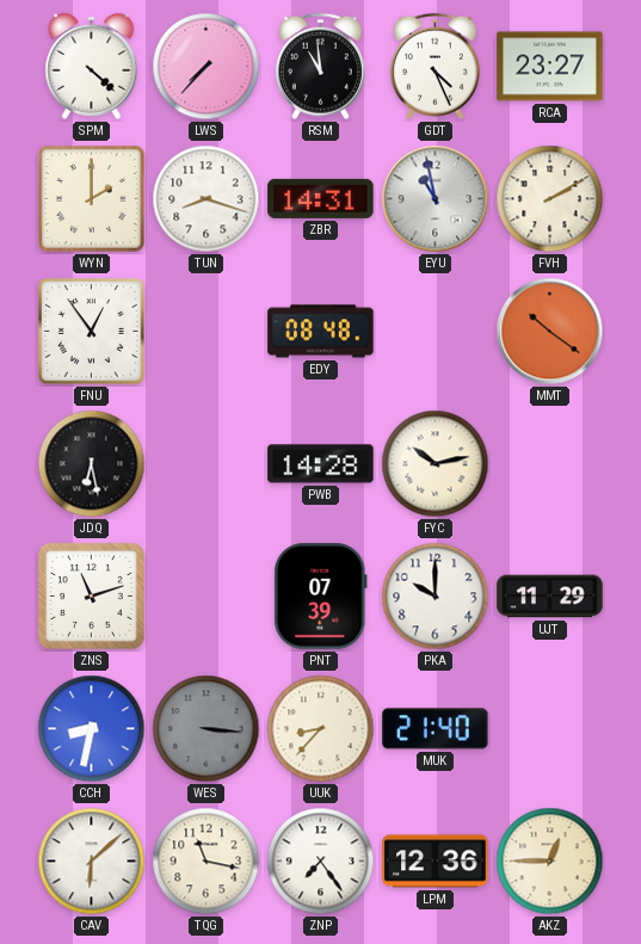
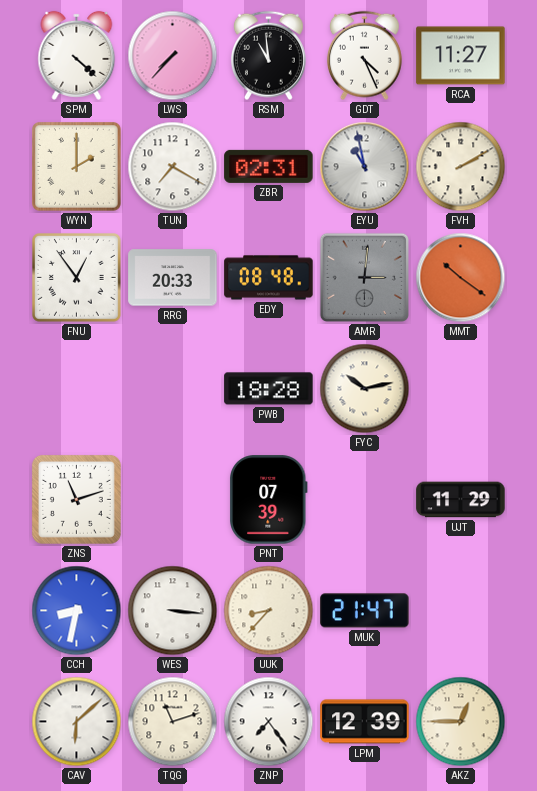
RCA: 23:27 -> 11:27 (461, 56)
TUN: 8:18 -> 7:20 (173, 167)
ZBR: 14:31 -> 02:31 (269, 166)
RRG: none -> 20:33 (173, 278)
AMR: none -> 3:01 (364, 277)
JDQ: 6:28 -> none (92, 464)
PWB: 14:28 -> 18:28 (269, 389)
PKA: 10:00 -> none (436, 597)
WES dial: grey -> white (173, 611)
MUK: 21:40 -> 21:47 (365, 611)
TQG: 11:17 -> 11:12 (173, 722)
LPM: 12:36 -> 12:39 (365, 722)
